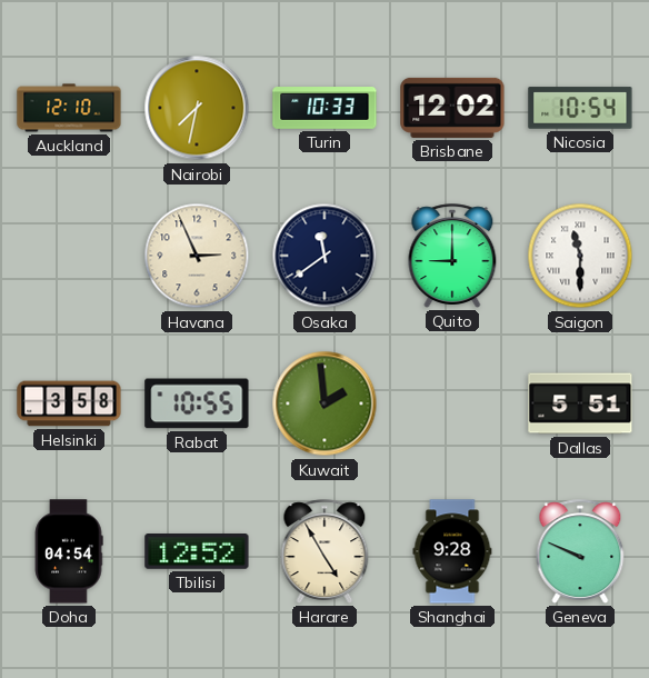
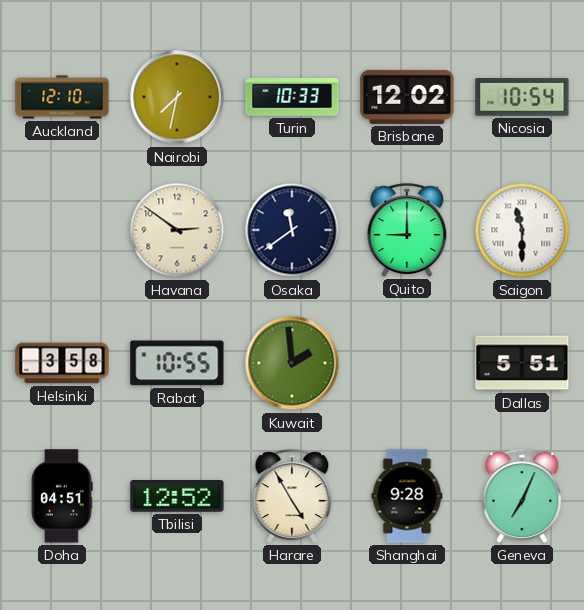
Havana: 2:56 -> 2:51 (177, 230)
Doha: 04:54 -> 04:51 (62, 496)
Geneva: 9:49 -> 7:04 (522, 496)
